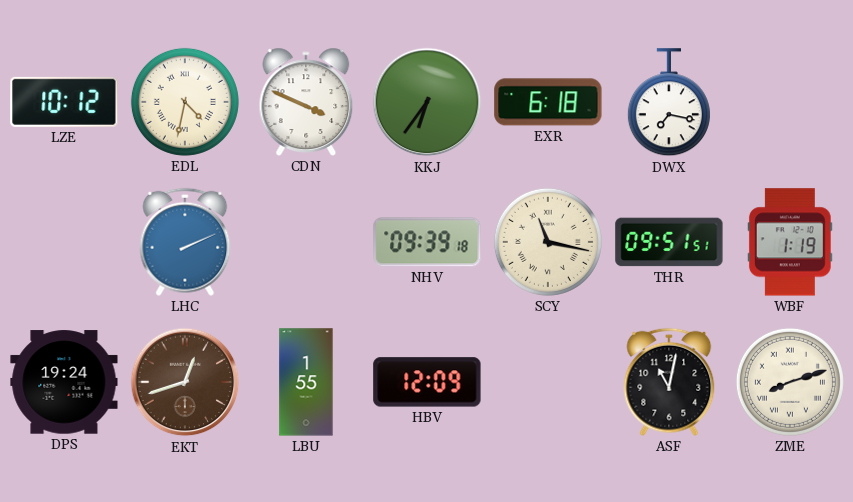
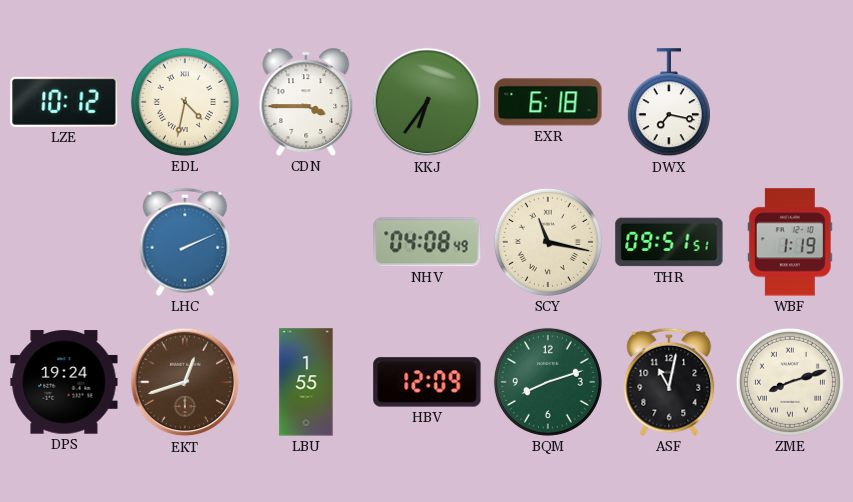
CDN: 3:49 -> 3:45 (306, 102)
NHV: 09:39 -> 04:08 (427, 242)
BQM: none -> 8:12 (548, 382)
